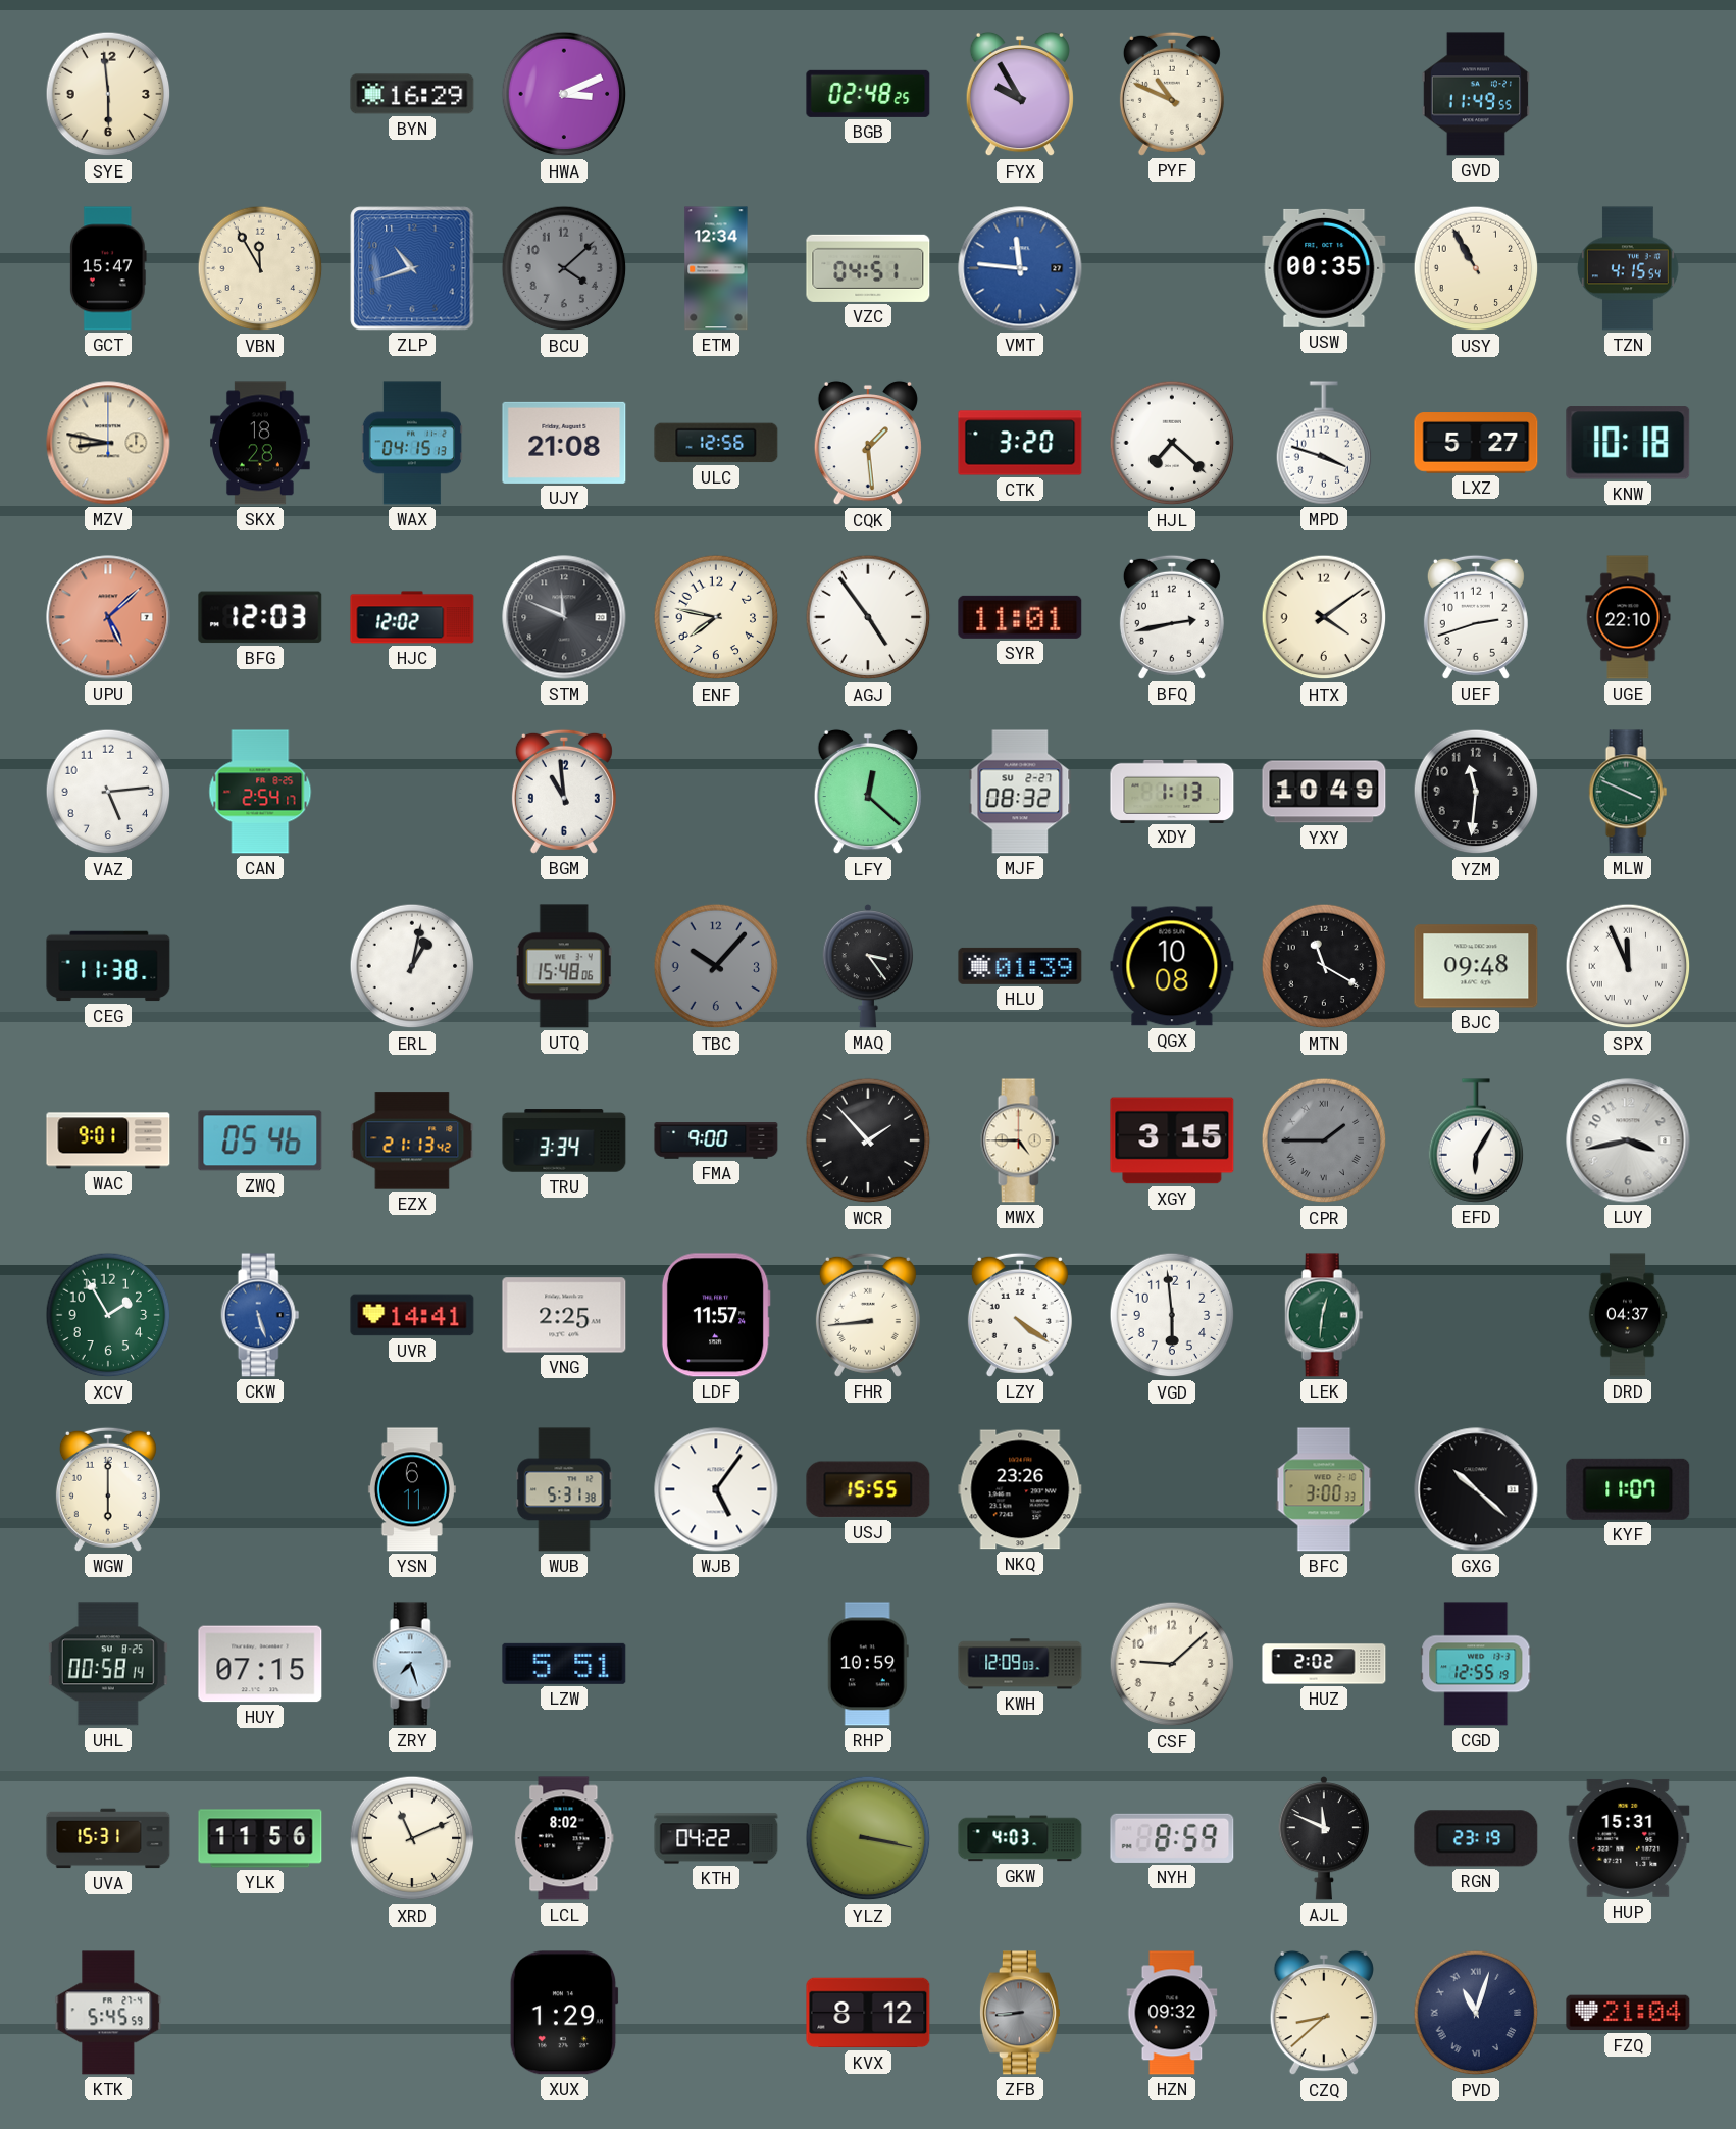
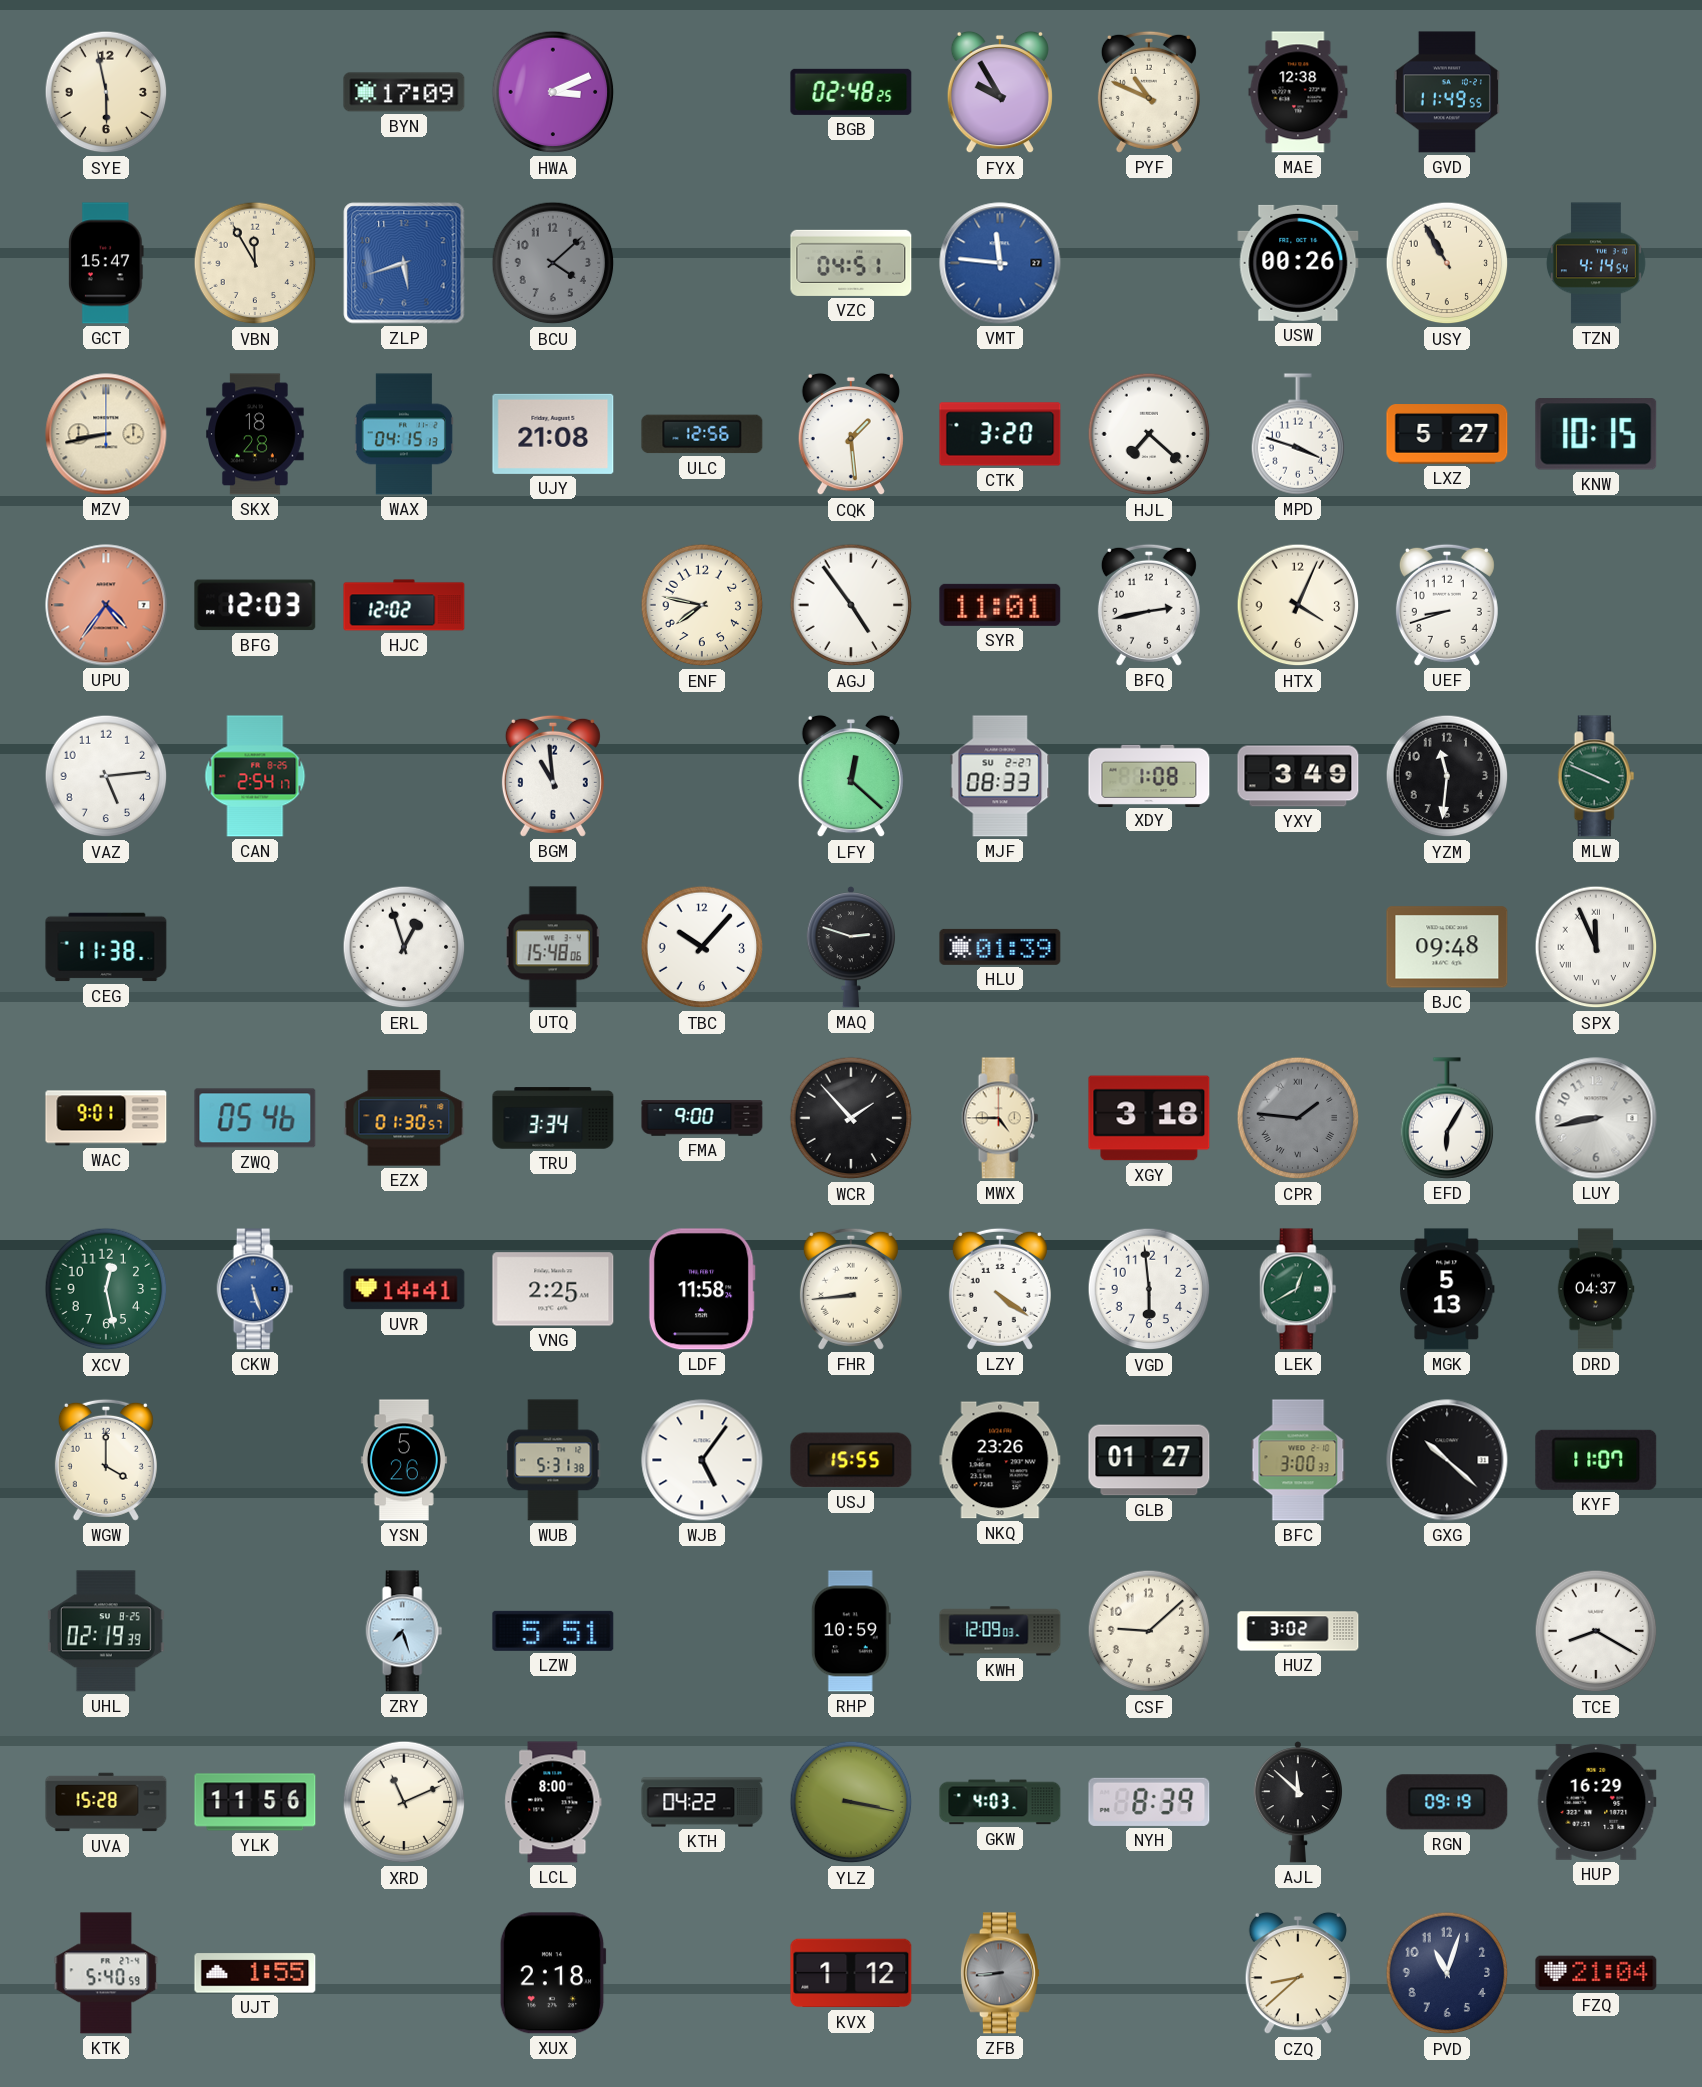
SYE: 5:59 -> 5:58 (106, 92)
BYN: 16:29 -> 17:09 (404, 92)
MAE: none -> 12:38 (1298, 92)
ZLP: 10:42 -> 5:42 (404, 263)
ETM: 12:34 -> none (716, 268)
USW: 00:35 -> 00:26 (1298, 263)
TZN: 4:15 -> 4:14 (1596, 263)
MZV: 8:47 -> 8:43 (106, 434)
KNW: 10:18 -> 10:15 (1596, 434)
UPU: 5:08 -> 4:36 (106, 605)
STM: 11:49 -> none (564, 617)
HTX: 4:09 -> 4:04 (1298, 605)
UEF: 2:42 -> 8:42 (1447, 605)
UGE: 22:10 -> none (1628, 617)
MJF: 08:32 -> 08:33 (1000, 776)
XDY: 1:13 -> 1:08 (1149, 775)
YXY: 10:49 -> 3:49 (1298, 776)
ERL: 1:02 -> 12:57 (404, 947)
TBC dial: grey -> white (702, 947)
MAQ: 3:24 -> 2:48 (850, 948)
QGX: 10:08 -> none (1172, 966)
MTN: 11:20 -> none (1324, 966)
EZX: 21:13 -> 01:30 (404, 1118)
XGY: 3:15 -> 3:18 (1149, 1118)
CPR: 1:45 -> 1:46 (1298, 1118)
LUY: 3:43 -> 8:43 (1596, 1118)
XCV: 1:55 -> 12:28 (106, 1289)
LDF: 11:57 -> 11:58 (702, 1289)
LEK: 12:31 -> 12:40 (1298, 1289)
MGK: none -> 5:13 (1447, 1289)
WGW: 6:00 -> 4:00 (106, 1460)
YSN: 6:11 -> 5:26 (404, 1460)
GLB: none -> 01:27 (1149, 1460)
UHL: 00:58 -> 02:19 (106, 1631)
HUY: 07:15 -> none (260, 1664)
HUZ: 2:02 -> 3:02 (1298, 1631)
CGD: 12:55 -> none (1476, 1664)
TCE: none -> 8:20 (1596, 1631)
UVA: 15:31 -> 15:28 (106, 1802)
LCL: 8:02 -> 8:00 (553, 1802)
NYH: 8:59 -> 8:39 (1149, 1802)
AJL: 11:49 -> 11:52 (1297, 1803)
RGN: 23:19 -> 09:19 (1447, 1802)
HUP: 15:31 -> 16:29 (1596, 1802)
KTK: 5:45 -> 5:40 (106, 1973)
UJT: none -> 1:55 (255, 1973)
XUX: 1:29 -> 2:18 (553, 1973)
KVX: 8:12 -> 1:12 (851, 1973)
HZN: 09:32 -> none (1172, 2013)
PVD numerals: Roman -> Arabic (1447, 1973)
